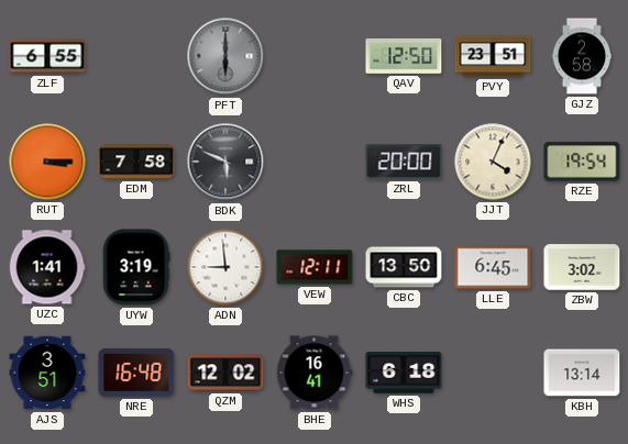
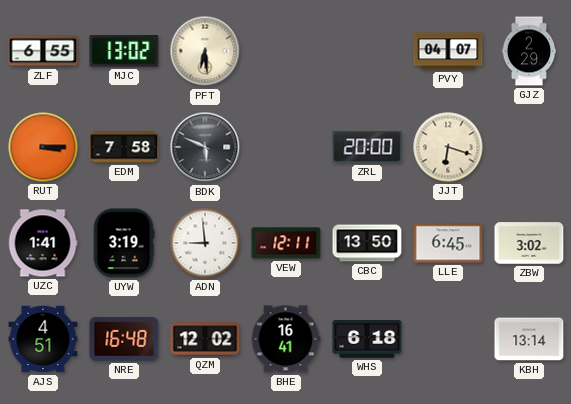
MJC: none -> 13:02 (124, 51)
PFT: 6:00 -> 6:29 (205, 51)
PFT dial: grey -> cream (205, 51)
QAV: 12:50 -> none (404, 56)
PVY: 23:51 -> 04:07 (448, 51)
GJZ: 2:58 -> 2:29 (529, 51)
JJT: 4:04 -> 6:18 (448, 147)
RZE: 19:54 -> none (582, 162)
AJS: 3:51 -> 4:51 (43, 339)
